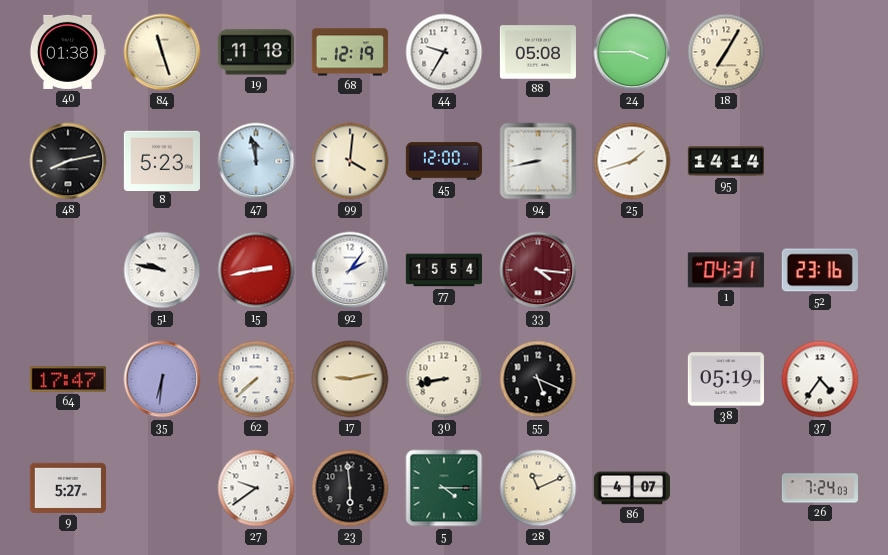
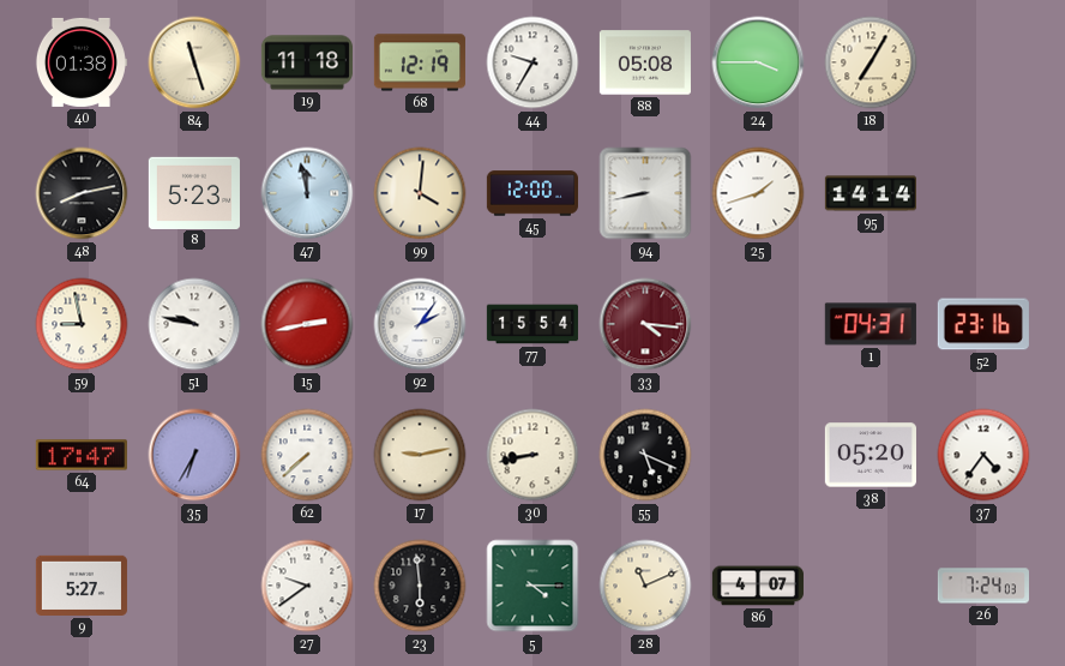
59: none -> 8:58 (82, 324)
35: 6:31 -> 6:35 (194, 455)
38: 05:19 -> 05:20 (871, 455)
